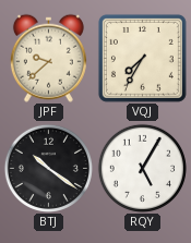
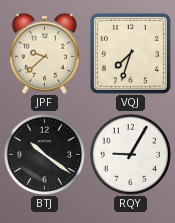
VQJ: 7:35 -> 7:33 (130, 53)
RQY: 5:05 -> 9:05 (130, 154)
